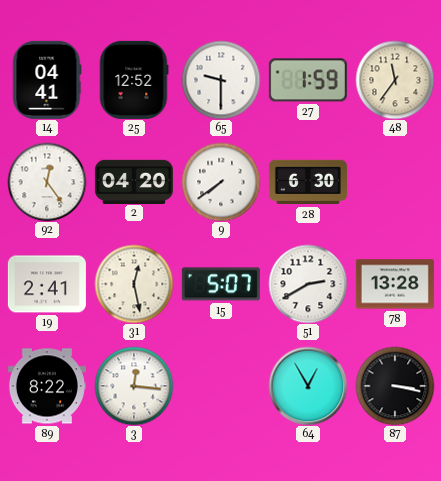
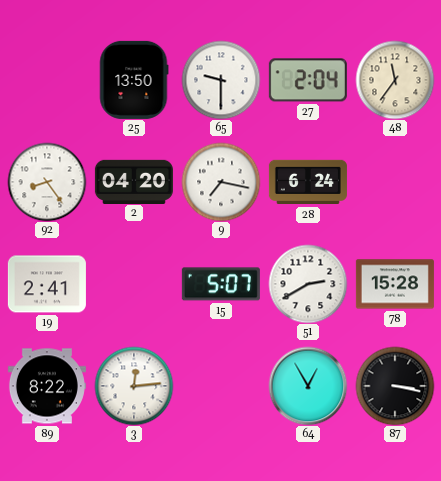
14: 04:41 -> none (47, 80)
25: 12:52 -> 13:50 (134, 80)
27: 1:59 -> 2:04 (308, 80)
92: 12:24 -> 8:24 (47, 182)
9: 7:39 -> 7:17 (221, 182)
28: 6:30 -> 6:24 (308, 182)
31: 12:28 -> none (134, 284)
78: 13:28 -> 15:28 (395, 284)
3: 12:16 -> 12:14 (134, 386)
